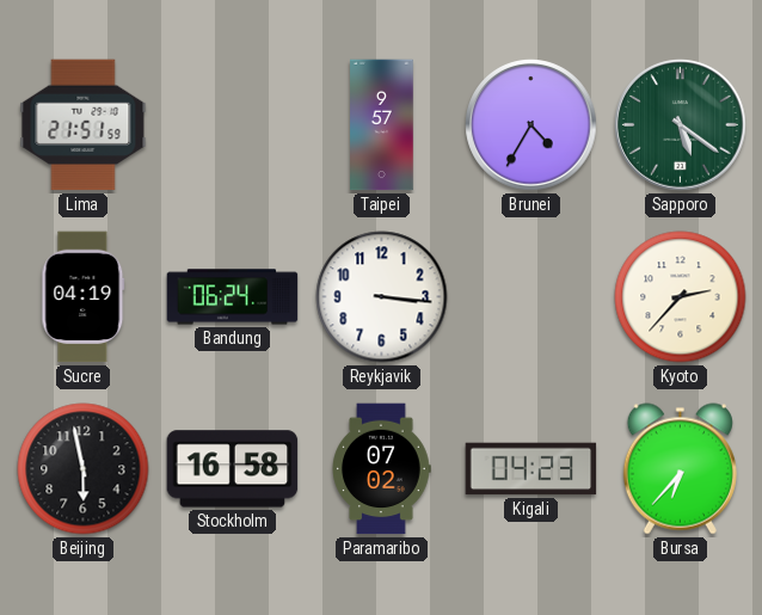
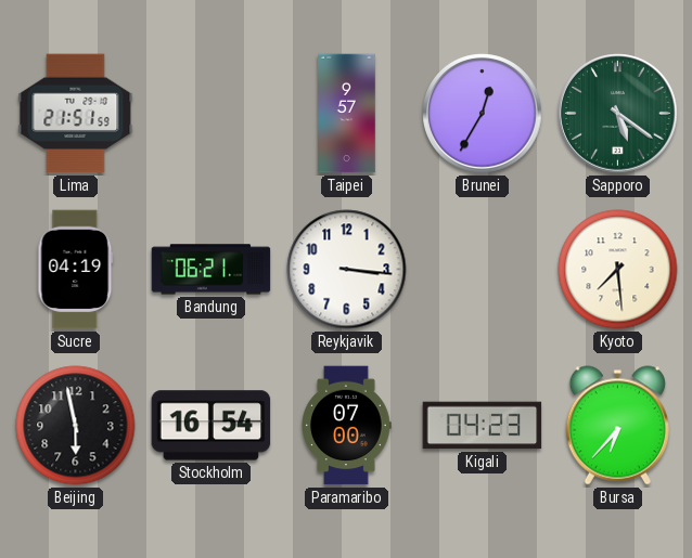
Brunei: 4:35 -> 12:35 (483, 114)
Bandung: 06:24 -> 06:21 (212, 270)
Kyoto: 2:37 -> 7:29 (618, 270)
Stockholm: 16:58 -> 16:54 (212, 426)
Paramaribo: 07:02 -> 07:00 (346, 426)
